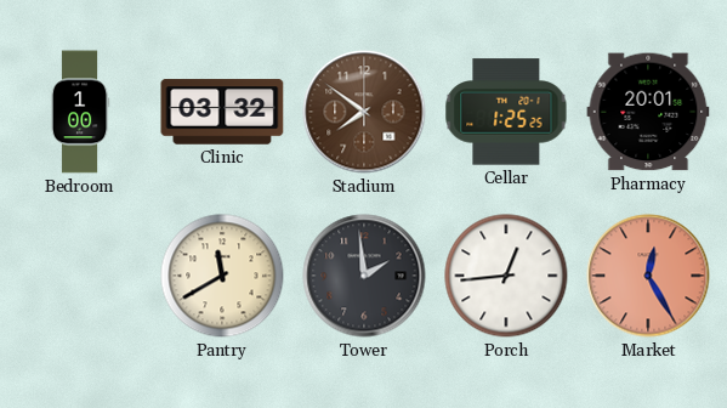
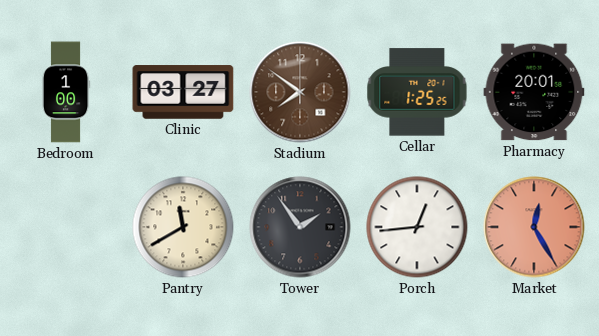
Clinic: 03:32 -> 03:27 (183, 92)
Tower: 1:59 -> 1:54 (300, 227)
